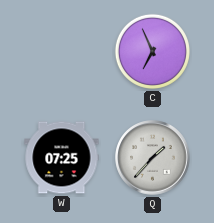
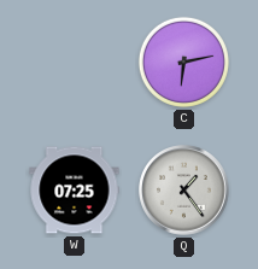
C: 6:56 -> 6:13 (183, 62)
Q: 1:37 -> 1:24 (184, 191)
